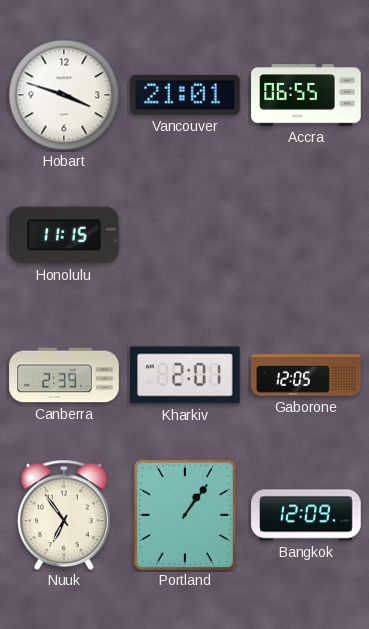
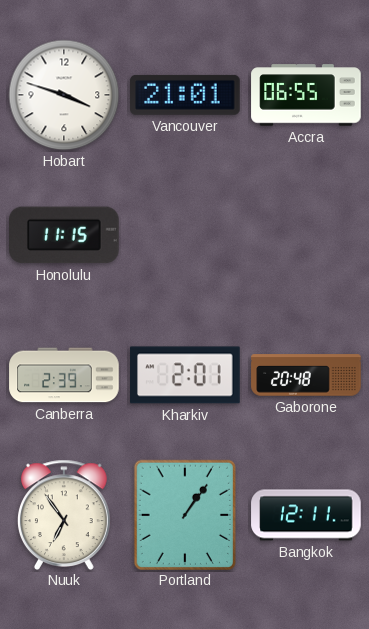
Gaborone: 12:05 -> 20:48 (306, 375)
Bangkok: 12:09 -> 12:11 (306, 515)
